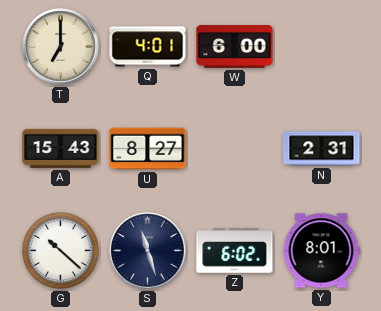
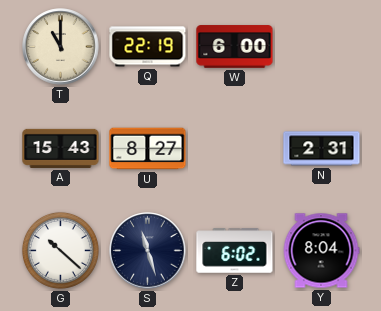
T: 7:00 -> 11:00 (61, 47)
Q: 4:01 -> 22:19 (148, 47)
Y: 8:01 -> 8:04 (321, 251)
